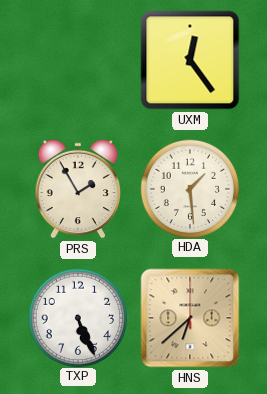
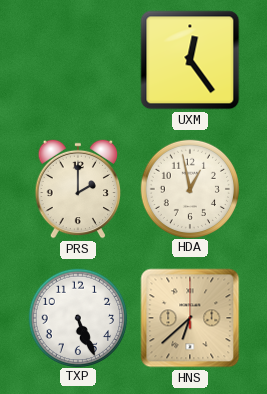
PRS: 1:55 -> 2:00 (78, 189)
HDA: 1:29 -> 12:58 (189, 188)
